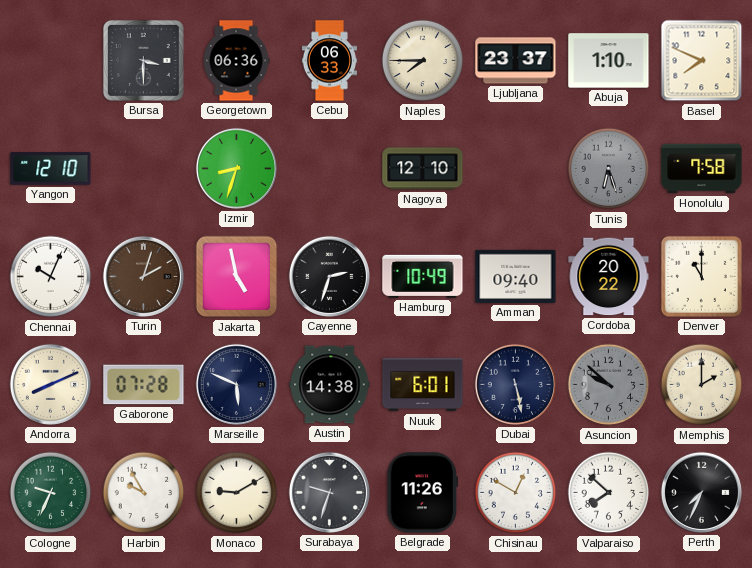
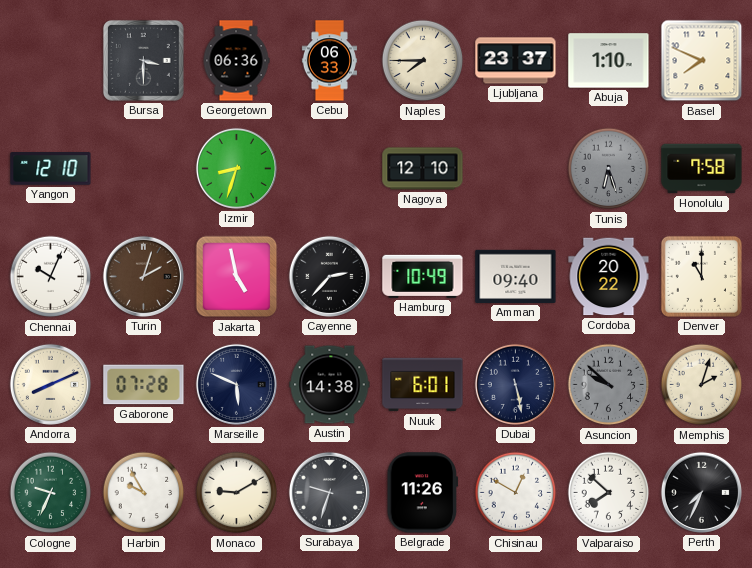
Cayenne: 2:33 -> 2:37 (329, 276)
Memphis: 2:00 -> 2:03 (702, 385)
